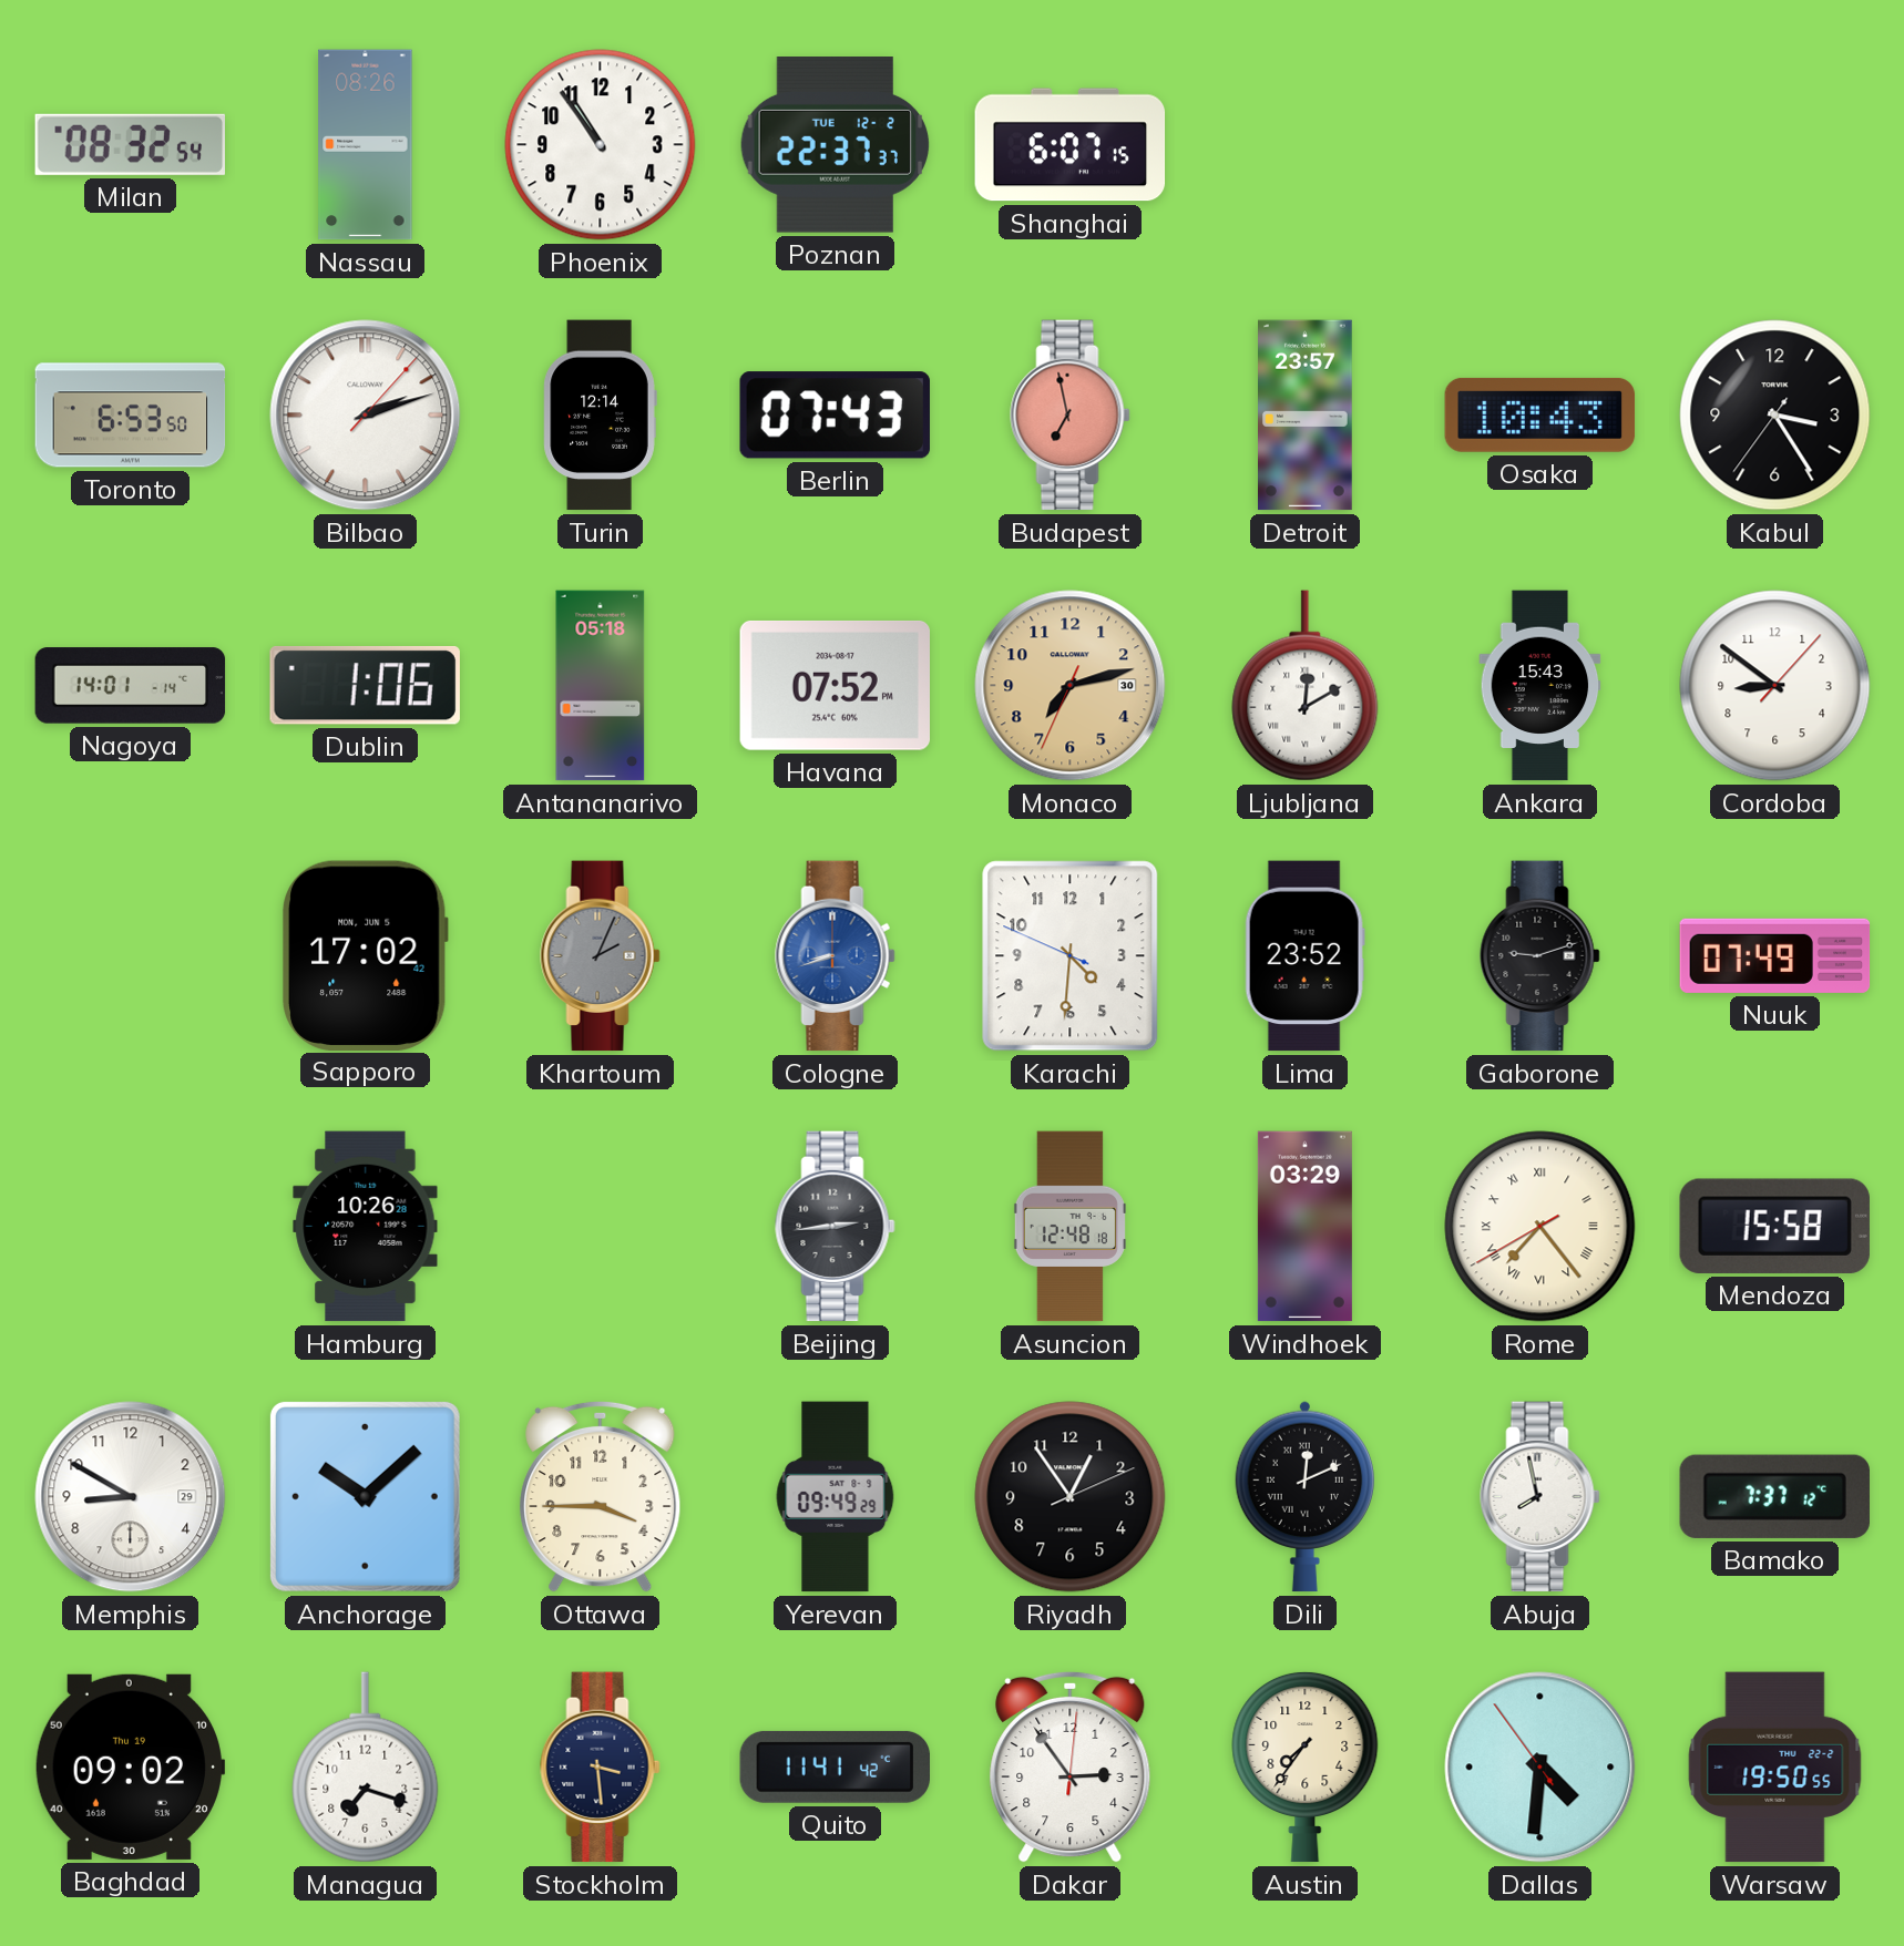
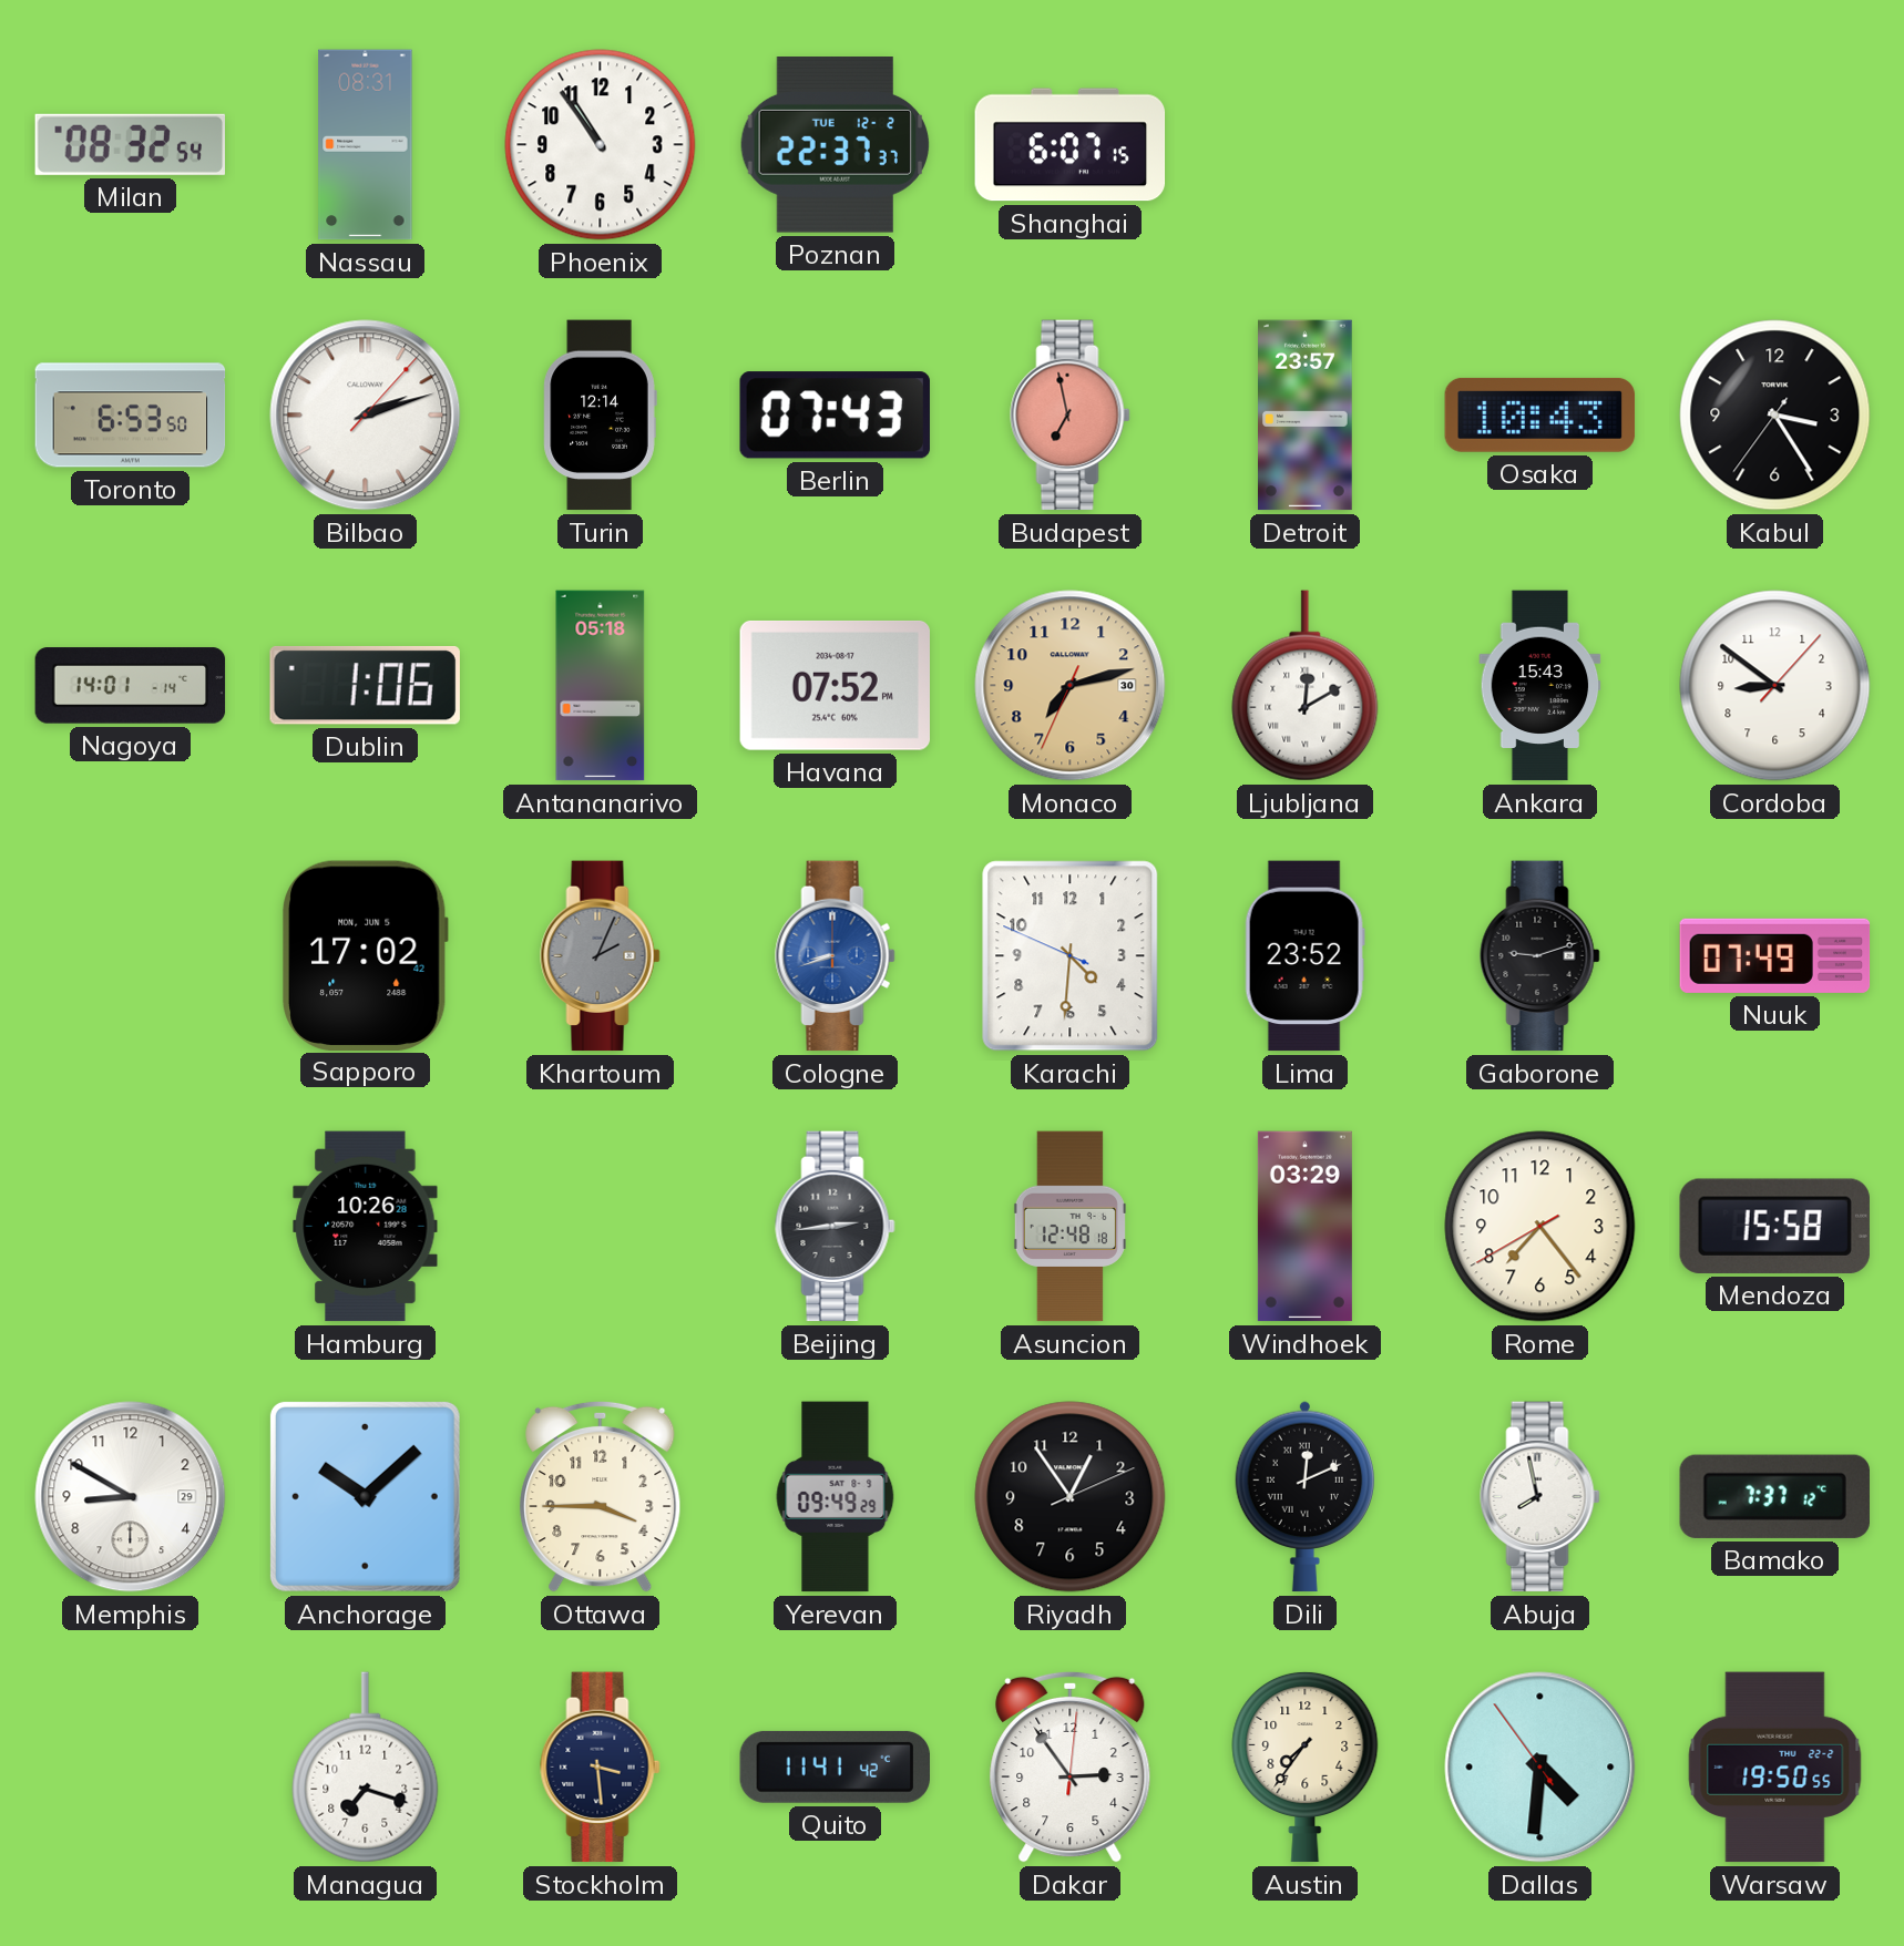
Nassau: 08:26 -> 08:31 (366, 145)
Rome numerals: Roman -> Arabic (1540, 1227)
Baghdad: 09:02 -> none (130, 1766)
